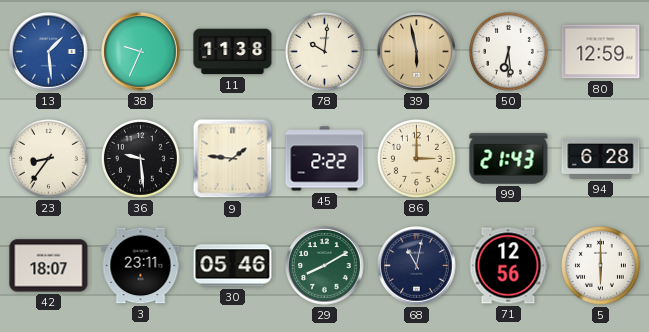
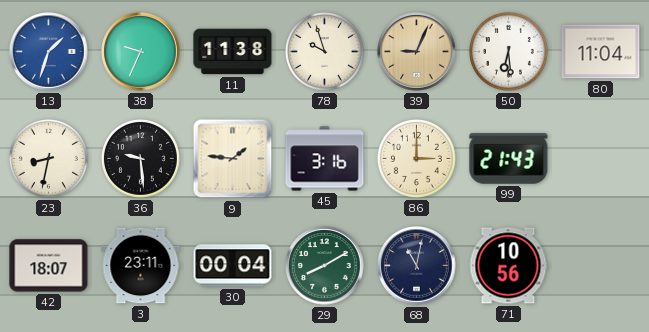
13: 1:29 -> 1:33 (49, 52)
78: 10:01 -> 9:57 (324, 51)
39: 5:58 -> 9:04 (417, 52)
80: 12:59 -> 11:04 (601, 52)
23: 8:36 -> 8:32 (48, 158)
45: 2:22 -> 3:16 (325, 159)
94: 6:28 -> none (601, 158)
30: 05:46 -> 00:04 (233, 266)
71: 12:56 -> 10:56 (508, 266)
5: 6:00 -> none (600, 265)
